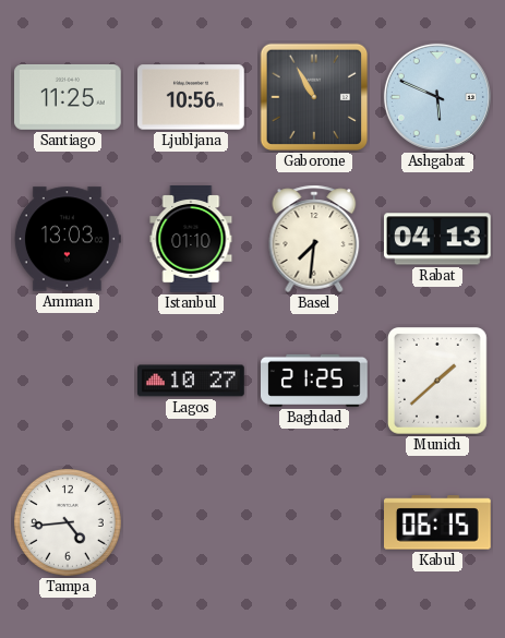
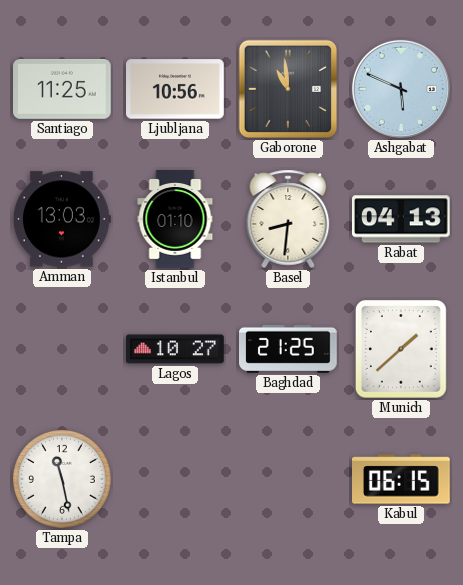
Gaborone: 10:55 -> 10:59 (288, 89)
Basel: 7:31 -> 8:31 (288, 219)
Tampa: 4:44 -> 11:28 (62, 479)
